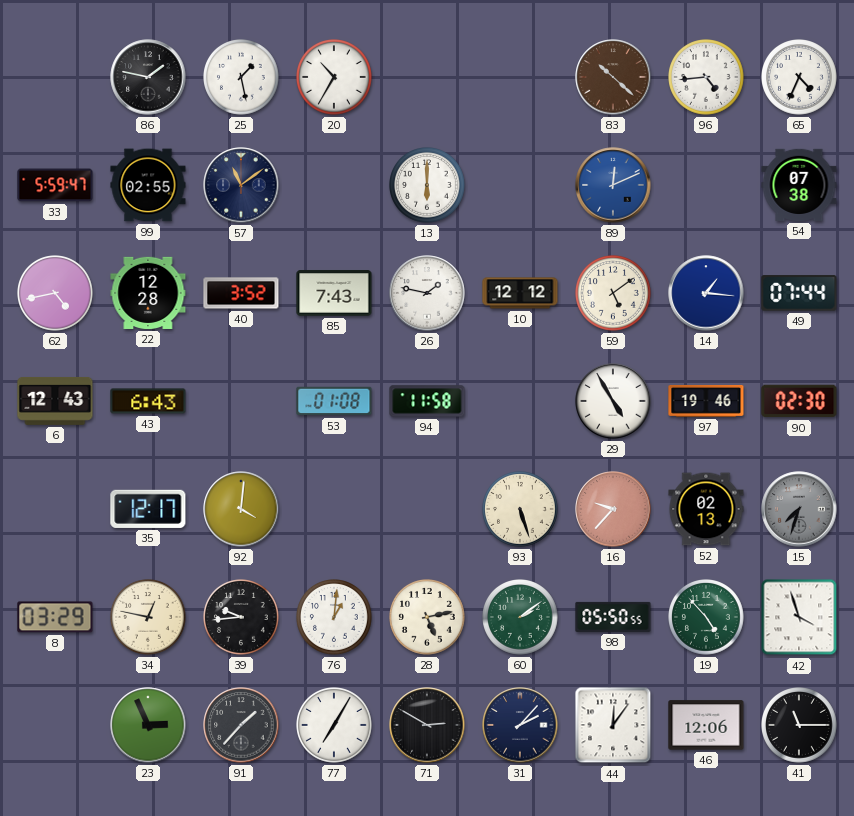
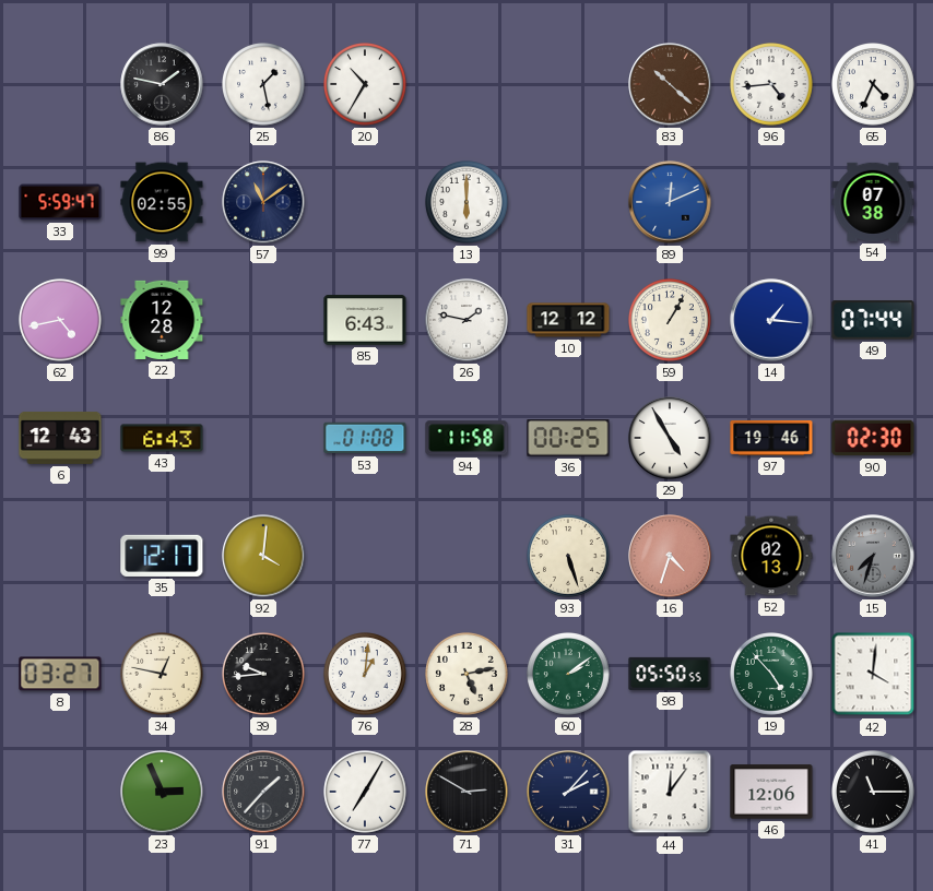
40: 3:52 -> none (241, 293)
85: 7:43 -> 6:43 (365, 320)
59: 5:09 -> 1:05 (671, 321)
36: none -> 00:25 (568, 438)
16: 9:37 -> 4:33 (670, 556)
8: 03:29 -> 03:27 (60, 674)
42: 3:57 -> 4:01 (873, 674)
